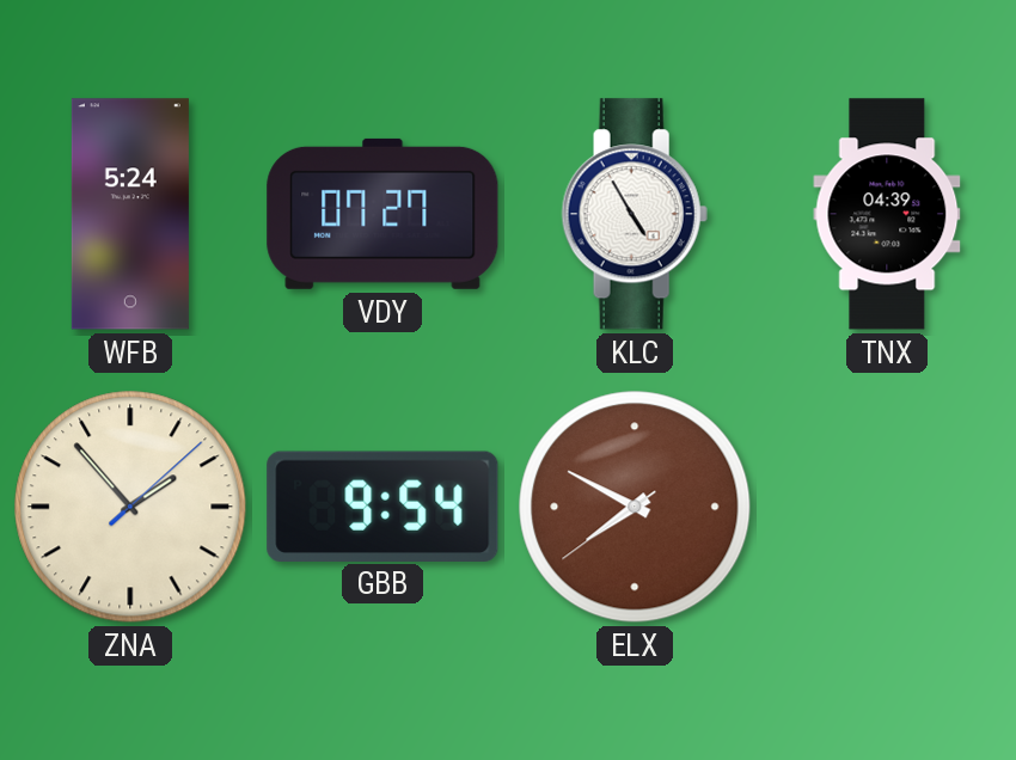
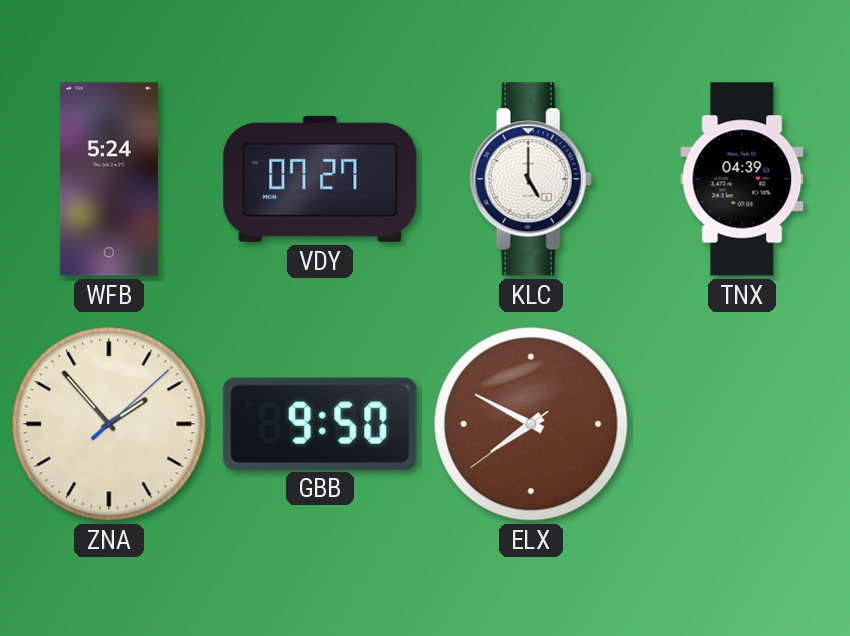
KLC: 4:55 -> 5:00 (531, 179)
GBB: 9:54 -> 9:50 (320, 423)
